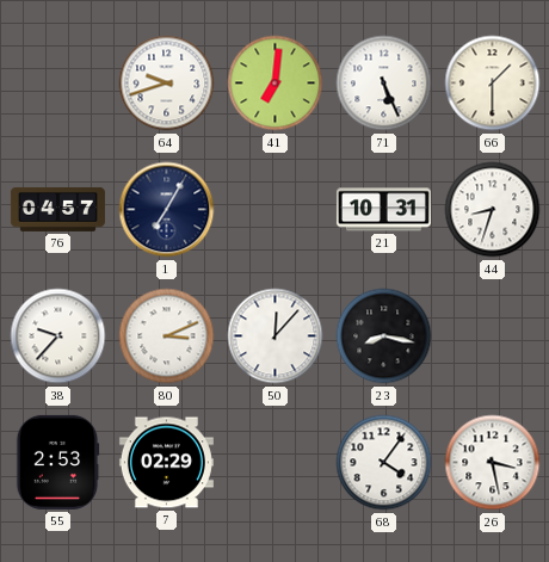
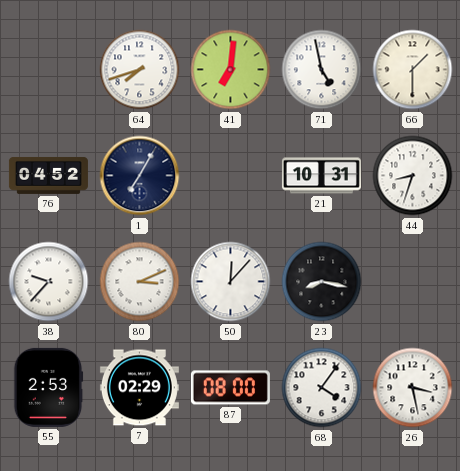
64: 9:42 -> 7:42 (140, 70)
71: 5:26 -> 4:58 (322, 70)
76: 04:57 -> 04:52 (48, 175)
87: none -> 08:00 (230, 388)
